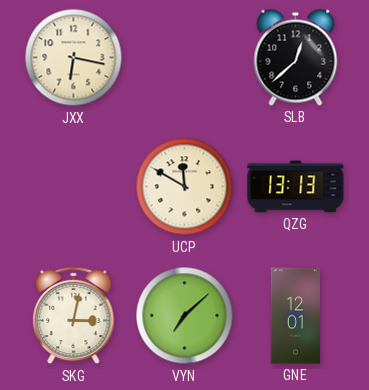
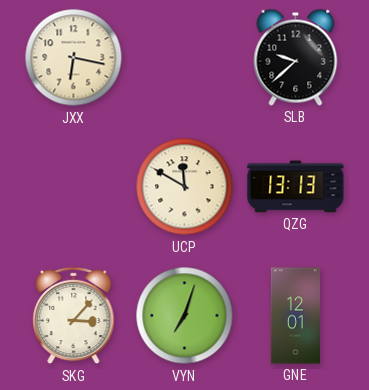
SLB: 12:38 -> 9:38 (296, 57)
SKG: 3:02 -> 3:07 (74, 316)
VYN: 7:08 -> 7:03 (185, 316)
